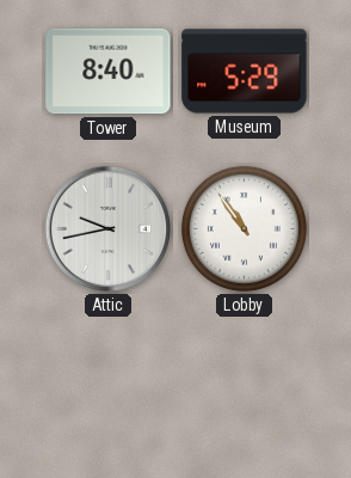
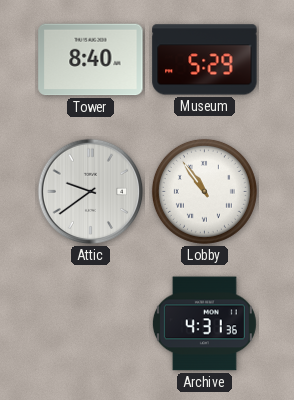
Attic: 9:43 -> 9:39 (91, 192)
Archive: none -> 4:31 (204, 324)
